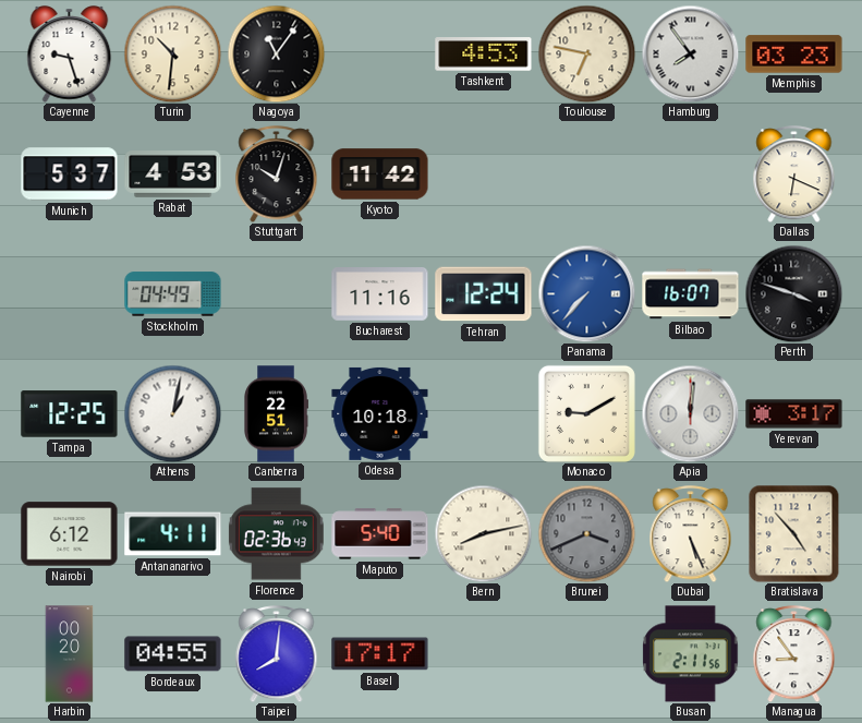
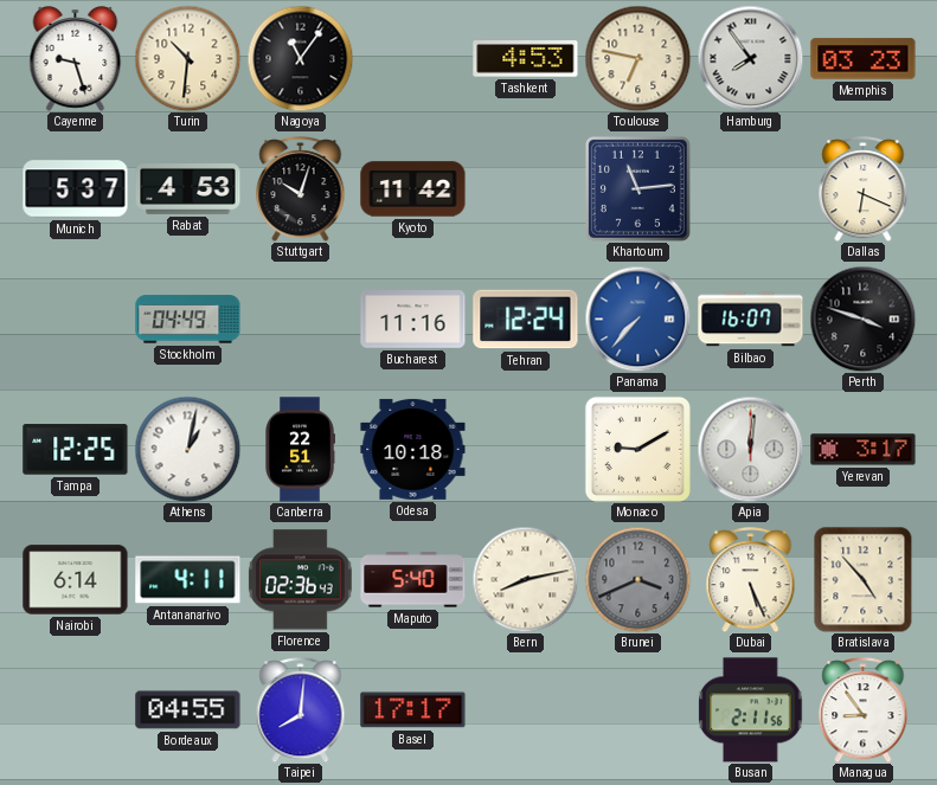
Khartoum: none -> 11:14 (637, 188)
Nairobi: 6:12 -> 6:14 (76, 580)
Harbin: 00:20 -> none (70, 654)
